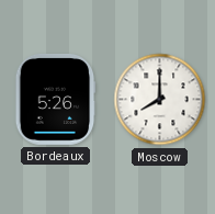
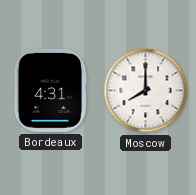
Bordeaux: 5:26 -> 4:31 (51, 91)
